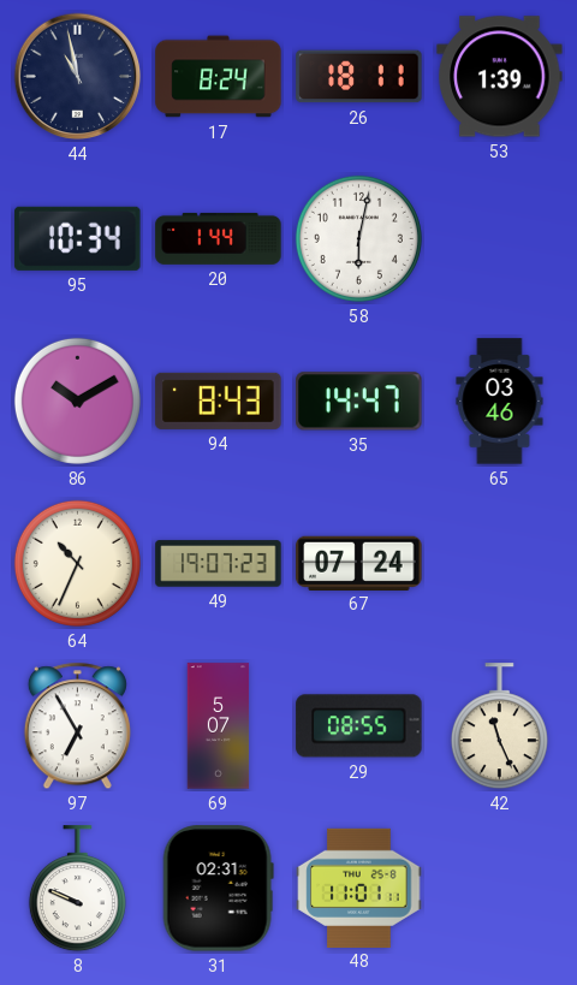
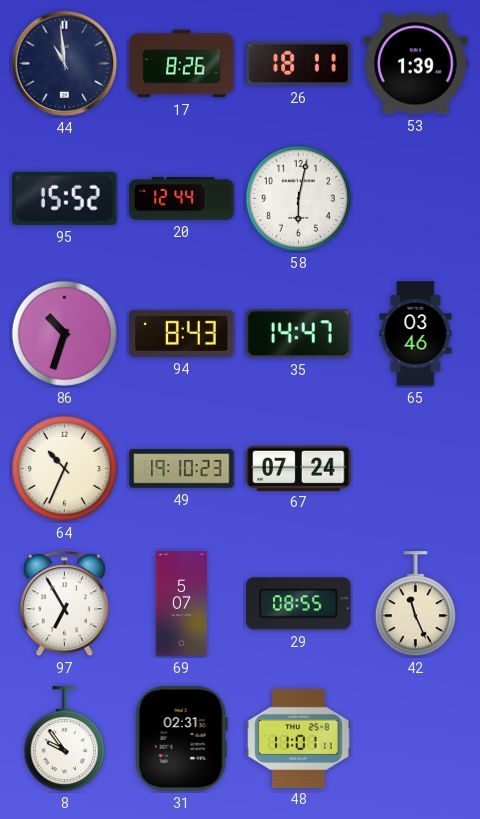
44: 10:58 -> 10:59 (65, 64)
17: 8:24 -> 8:26 (182, 64)
95: 10:34 -> 15:52 (65, 198)
20: 1:44 -> 12:44 (182, 198)
86: 10:10 -> 10:33 (64, 333)
49: 19:07 -> 19:10 (182, 469)
8: 9:49 -> 9:54 (64, 739)
